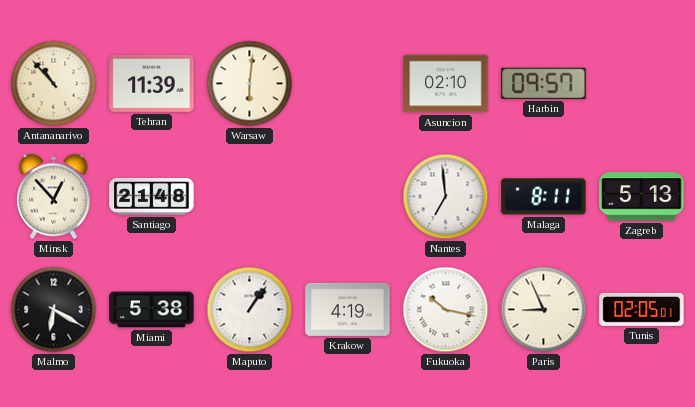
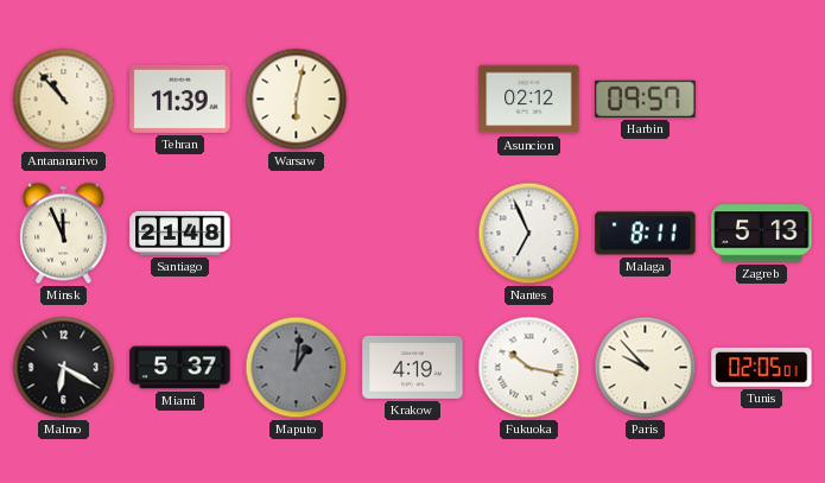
Warsaw: 6:01 -> 6:02 (297, 100)
Asuncion: 02:10 -> 02:12 (529, 100)
Minsk: 12:53 -> 11:56 (64, 234)
Nantes: 6:59 -> 6:56 (529, 234)
Miami: 5:38 -> 5:37 (180, 368)
Maputo: 1:06 -> 1:01 (297, 368)
Maputo dial: white -> grey (297, 368)
Paris: 8:56 -> 9:53 (646, 368)
